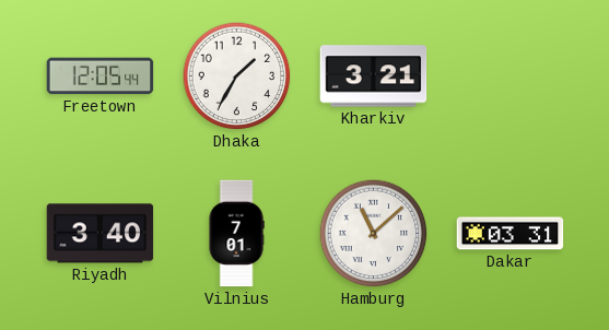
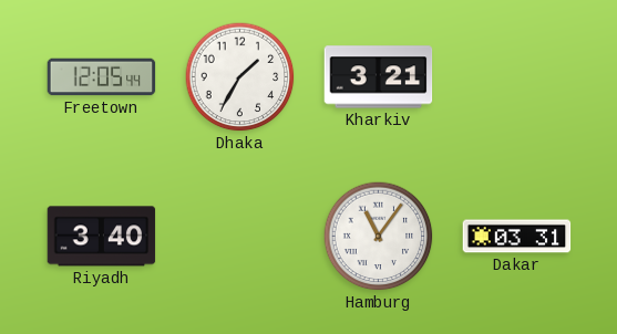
Vilnius: 7:01 -> none (236, 234)
Hamburg: 11:08 -> 11:06 (379, 237)
